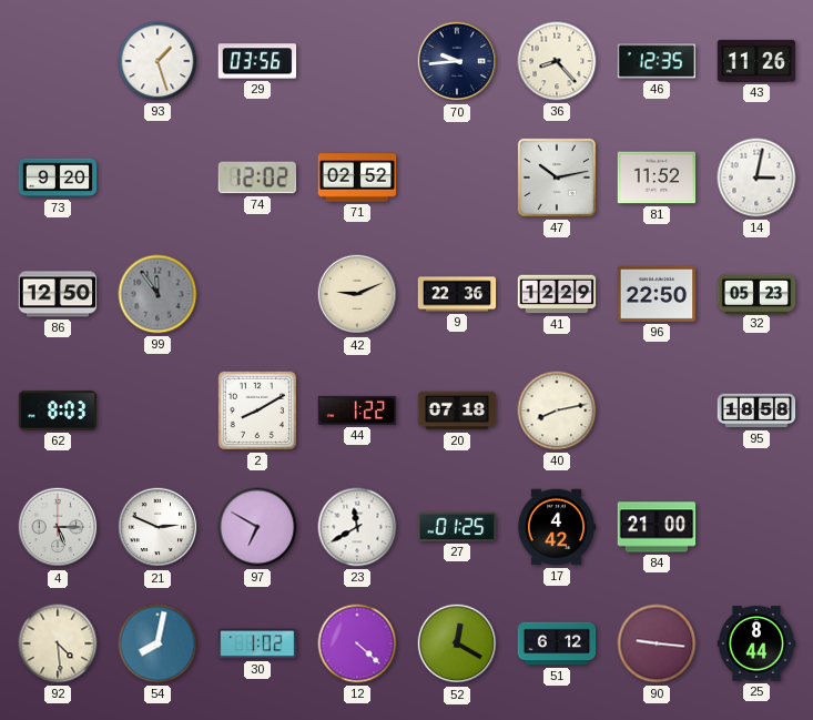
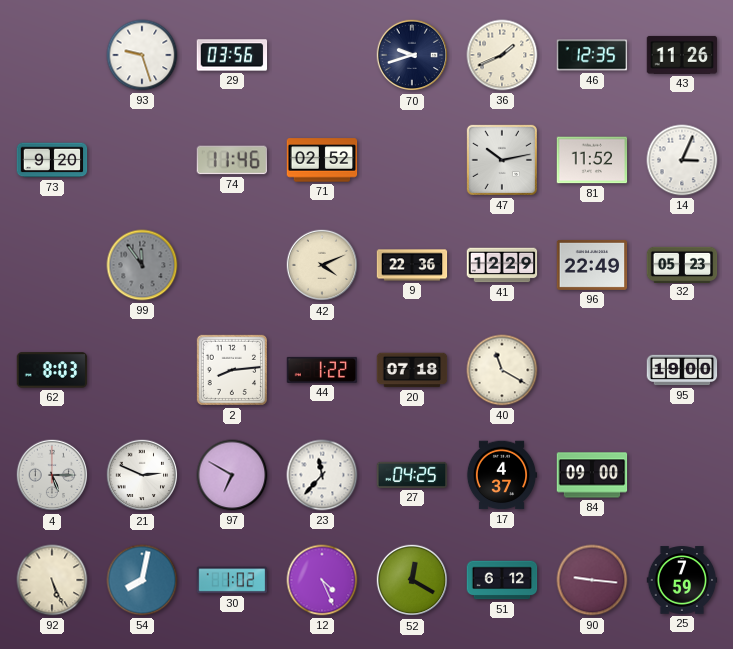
93: 1:27 -> 9:27 (142, 55)
70: 9:44 -> 9:42 (412, 55)
36: 8:23 -> 1:41 (502, 55)
74: 12:02 -> 11:46 (231, 160)
14: 3:02 -> 3:04 (682, 160)
86: 12:50 -> none (58, 294)
42: 9:11 -> 4:11 (322, 265)
96: 22:50 -> 22:49 (592, 265)
2: 8:10 -> 8:14 (232, 370)
40: 8:13 -> 11:20 (502, 370)
95: 18:58 -> 19:00 (682, 370)
23: 11:40 -> 11:37 (322, 475)
27: 01:25 -> 04:25 (412, 475)
17: 4:42 -> 4:37 (502, 475)
84: 21:00 -> 09:00 (592, 475)
92: 4:29 -> 5:26 (52, 580)
12: 4:22 -> 4:26 (322, 580)
25: 8:44 -> 7:59 (682, 580)
